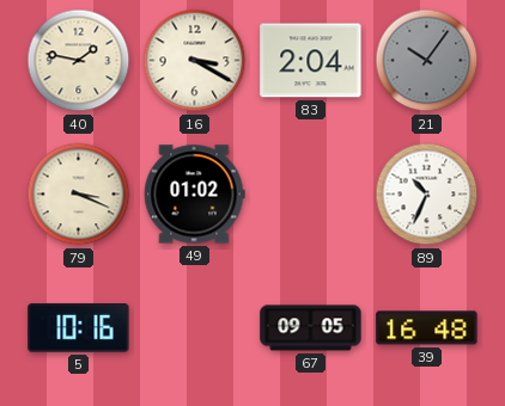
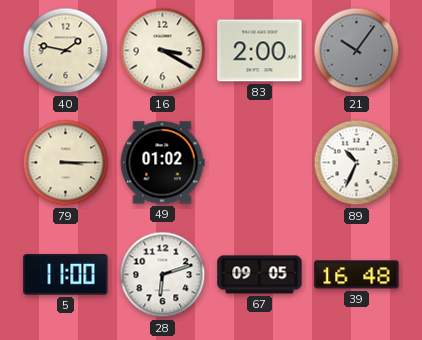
83: 2:04 -> 2:00 (260, 51)
79: 3:19 -> 3:15 (66, 163)
5: 10:16 -> 11:00 (66, 275)
28: none -> 6:12 (163, 275)
